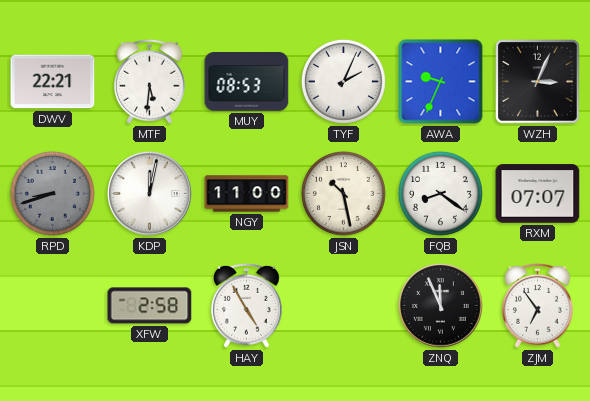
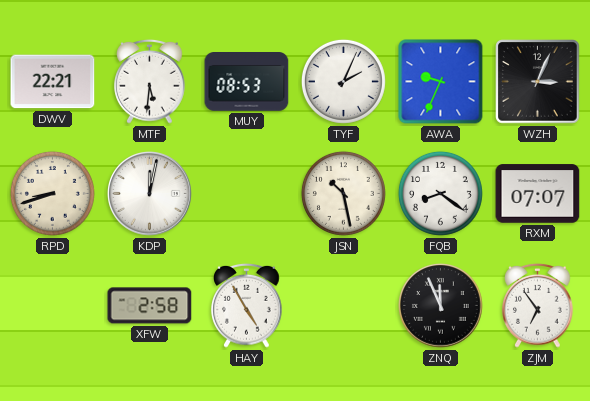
RPD dial: grey -> cream (52, 193)
NGY: 11:00 -> none (247, 194)
